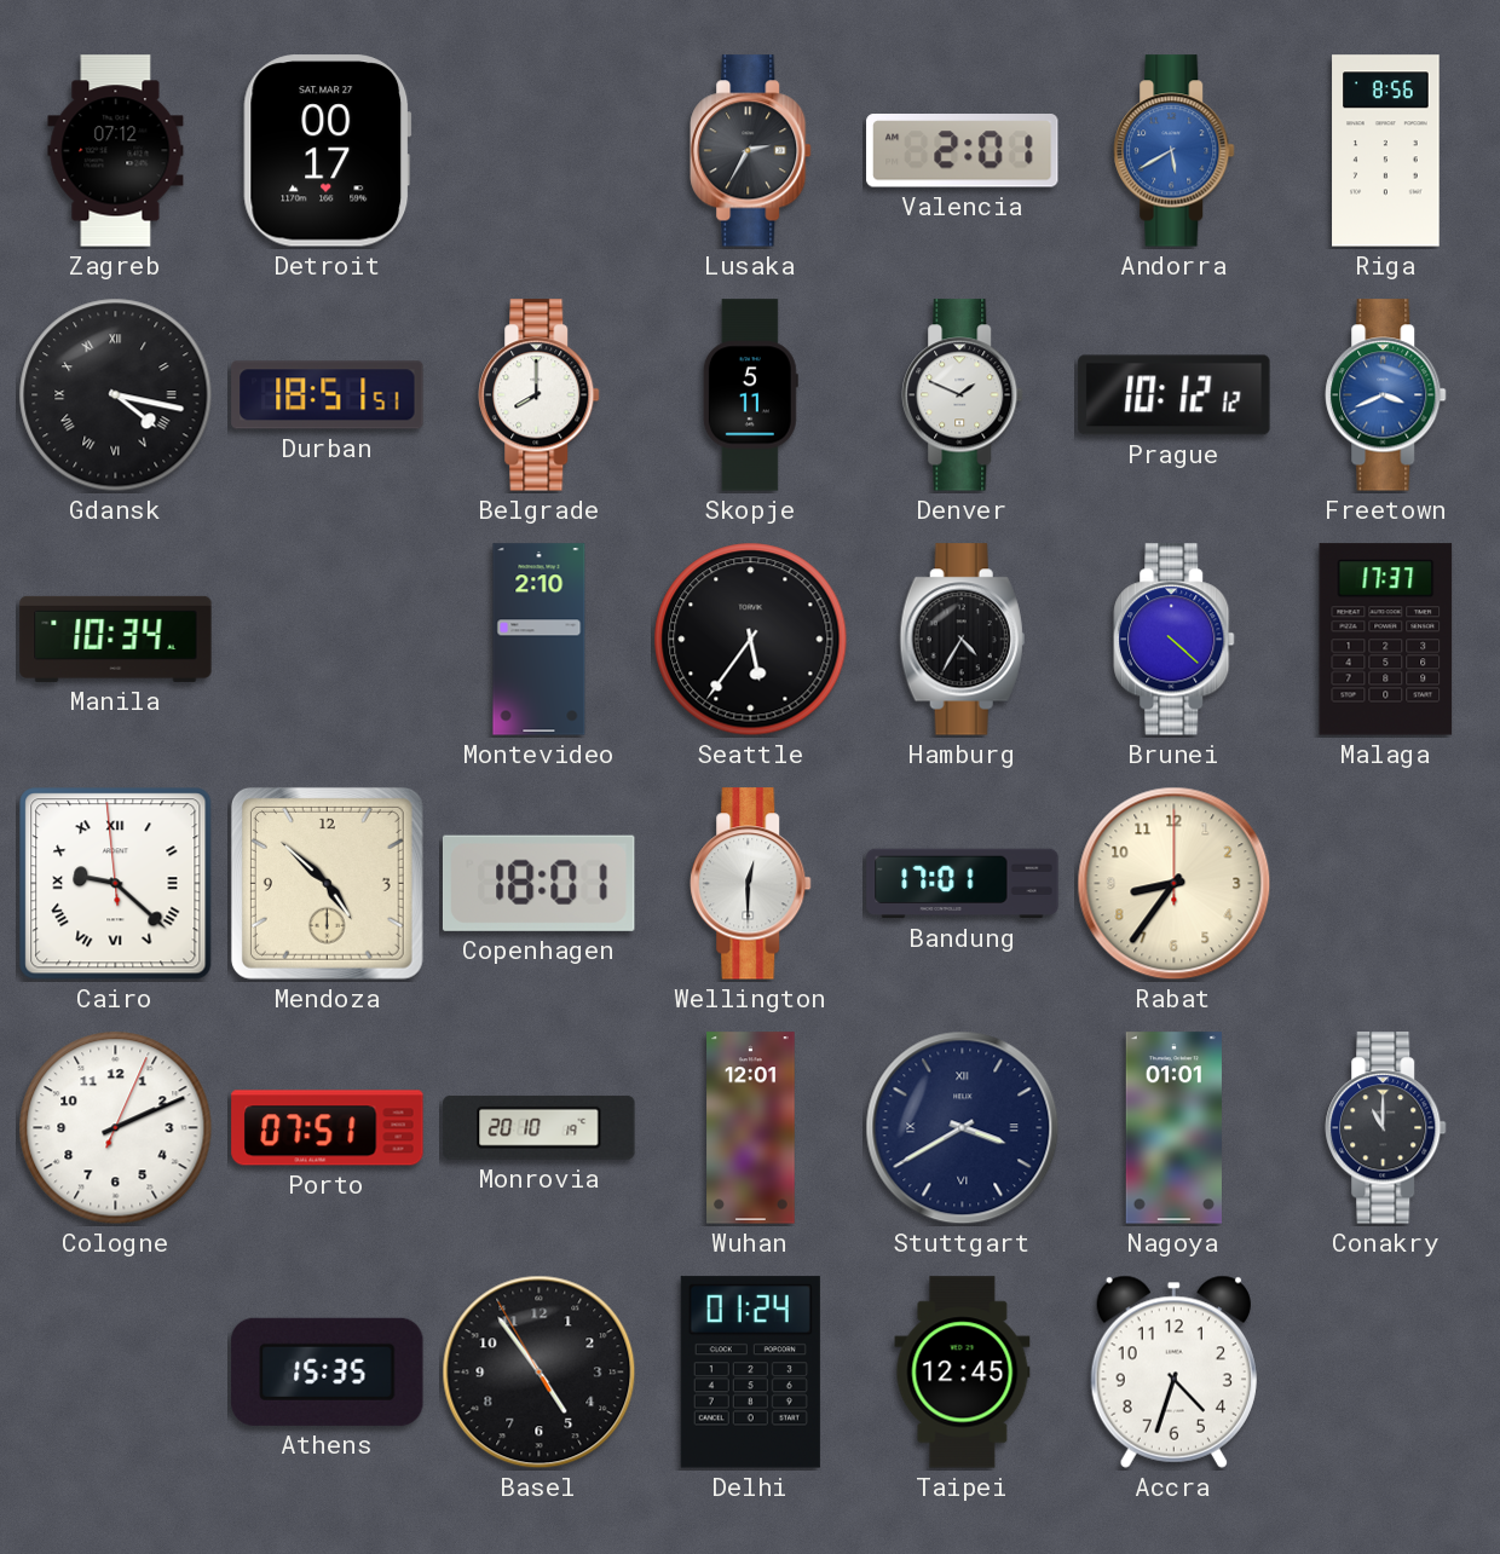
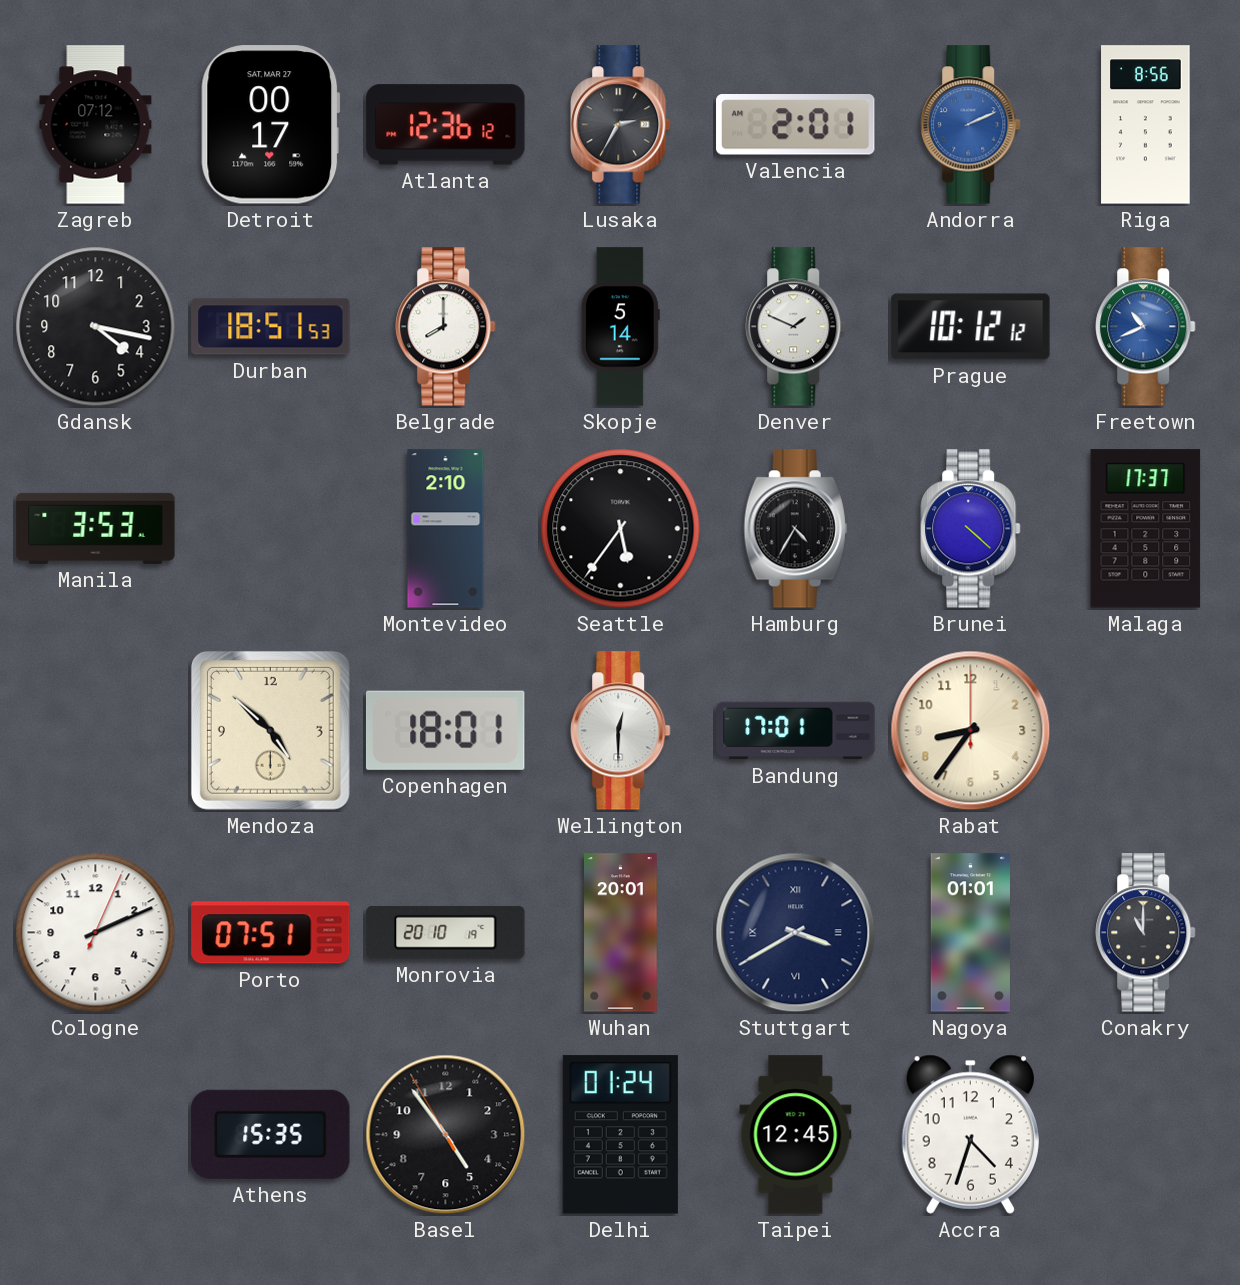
Atlanta: none -> 12:36 (446, 125)
Andorra: 5:40 -> 2:11 (971, 125)
Gdansk numerals: Roman -> Arabic (96, 327)
Durban: 18:51:51 -> 18:51:53 (271, 327)
Skopje: 5:11 -> 5:14 (620, 327)
Freetown: 3:41 -> 10:41 (1146, 327)
Manila: 10:34 -> 3:53 (96, 528)
Cairo: 9:21 -> none (116, 884)
Wuhan: 12:01 -> 20:01 (621, 933)
